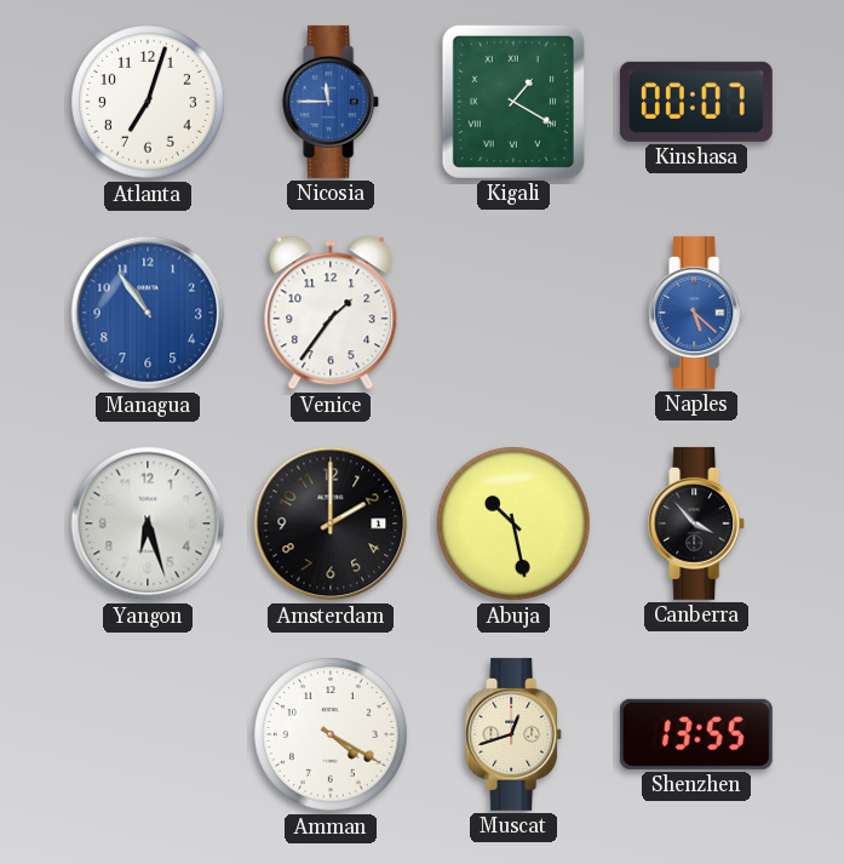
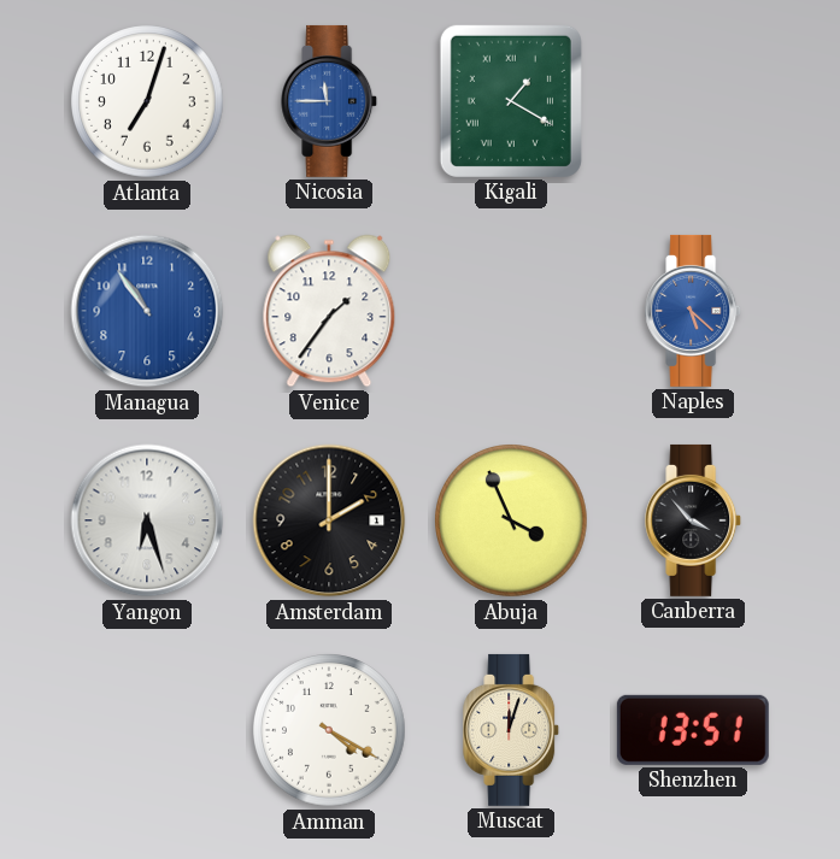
Kinshasa: 00:07 -> none (696, 102)
Abuja: 10:28 -> 3:56 (512, 522)
Muscat: 12:42 -> 12:03 (512, 730)
Shenzhen: 13:55 -> 13:51 (693, 730)
